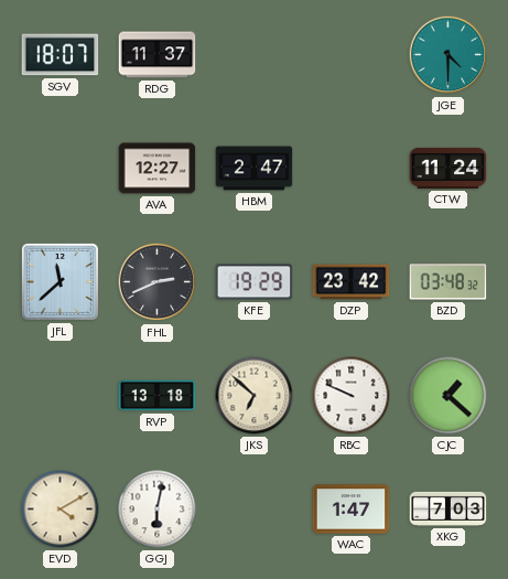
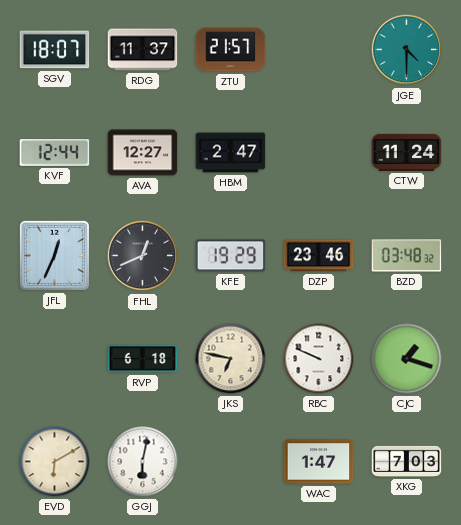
ZTU: none -> 21:57 (231, 50)
KVF: none -> 12:44 (55, 153)
JFL: 11:38 -> 12:34 (54, 255)
FHL: 2:41 -> 12:41 (143, 256)
DZP: 23:42 -> 23:46 (319, 256)
RVP: 13:18 -> 6:18 (143, 359)
JKS: 6:52 -> 6:47 (231, 359)
CJC: 1:22 -> 1:18 (407, 359)
EVD: 4:10 -> 6:10 (55, 462)
